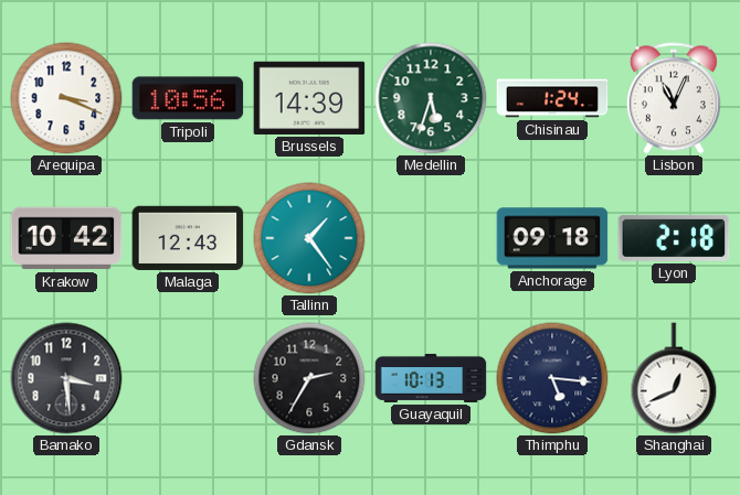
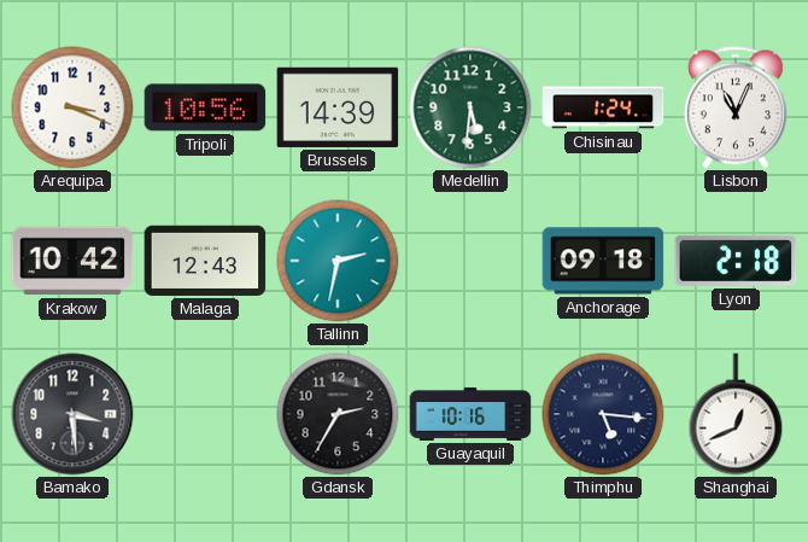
Medellin: 5:33 -> 5:31 (470, 107)
Tallinn: 1:24 -> 2:32 (338, 261)
Guayaquil: 10:13 -> 10:16 (470, 414)
